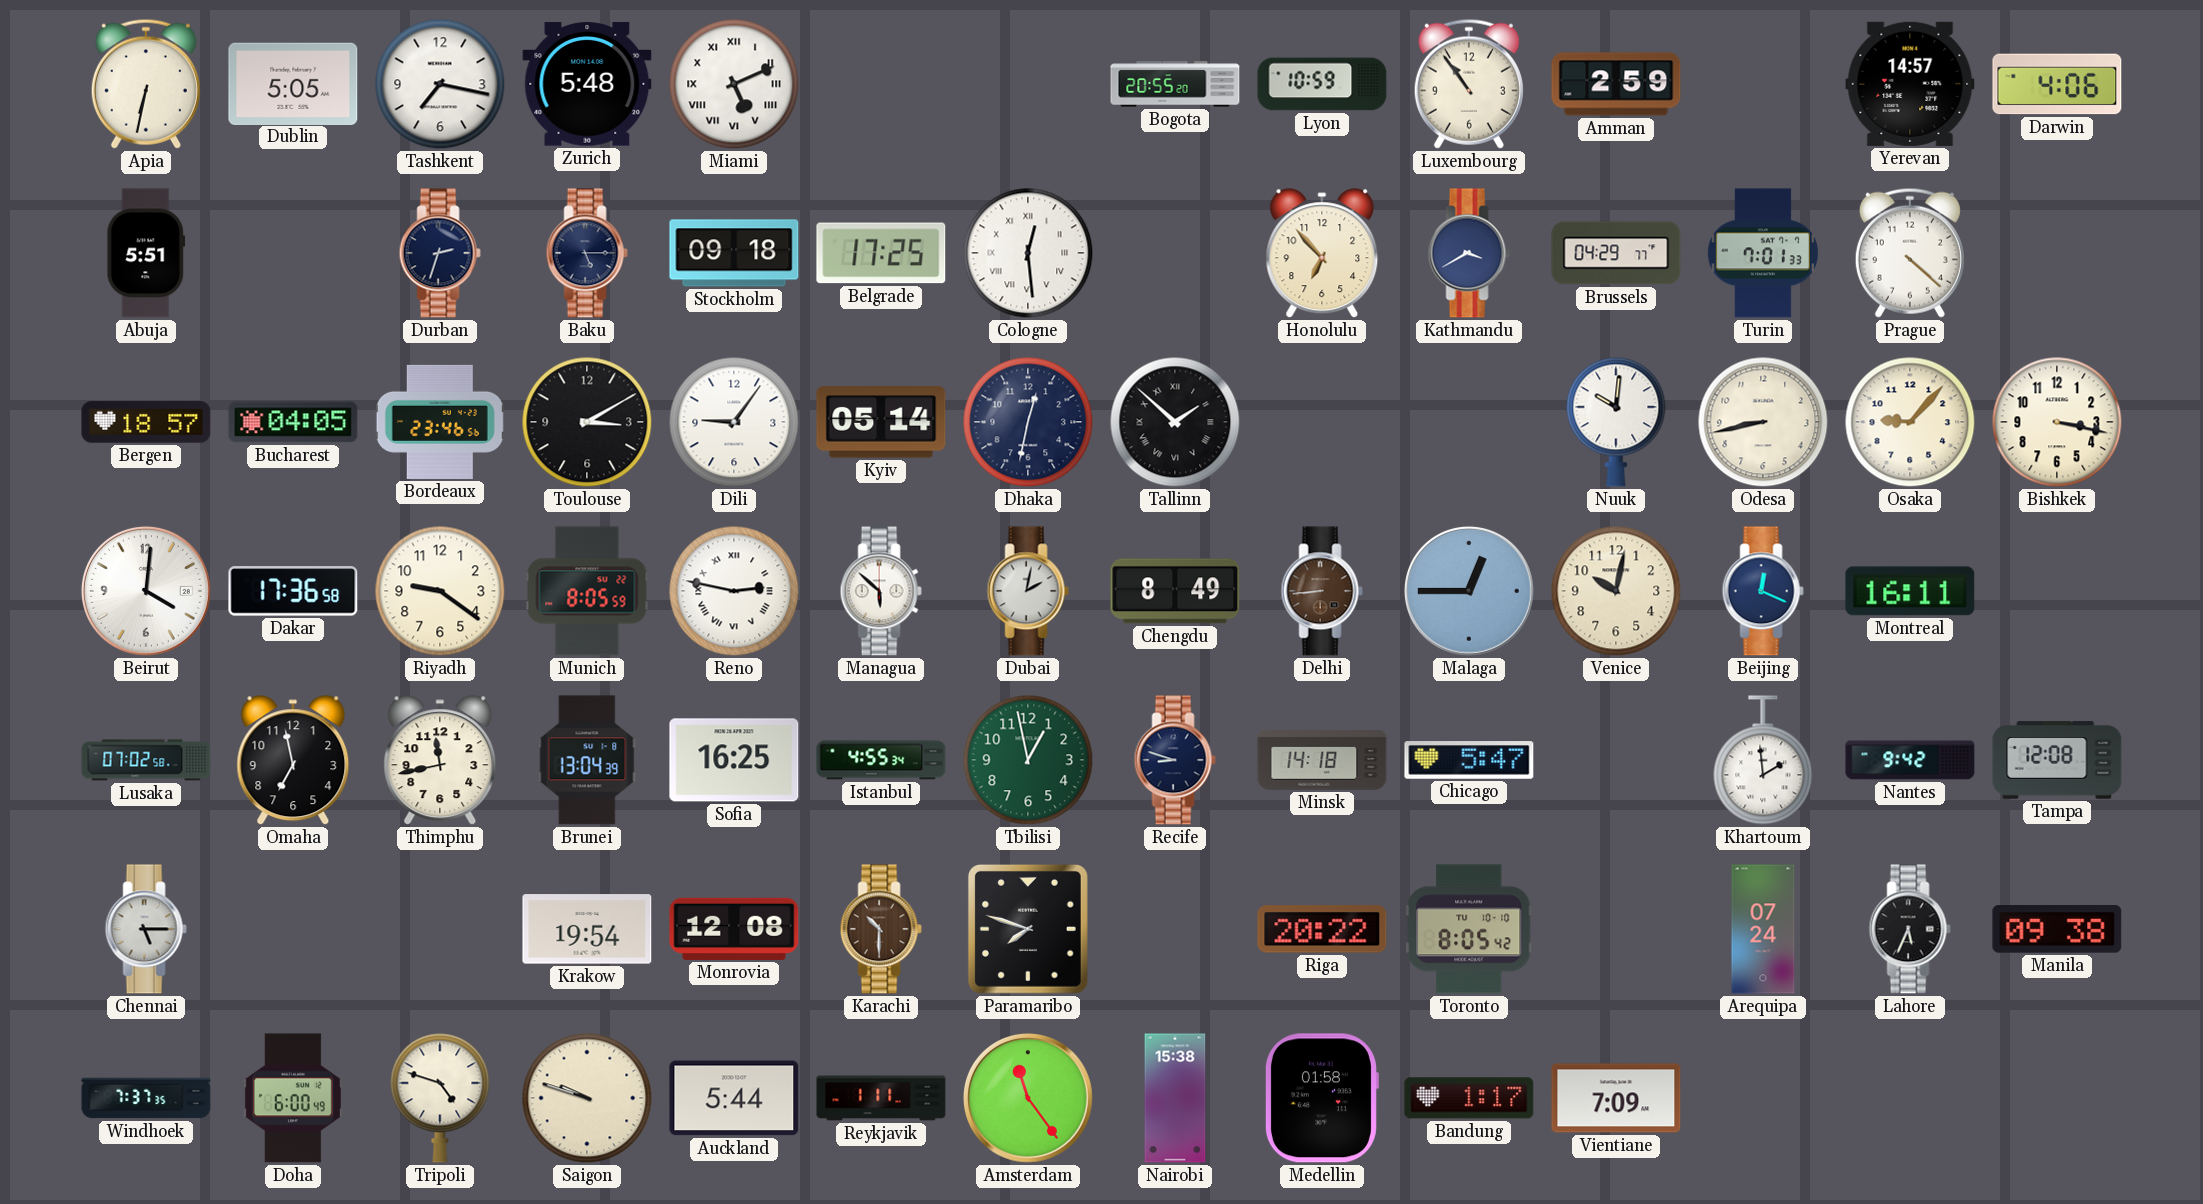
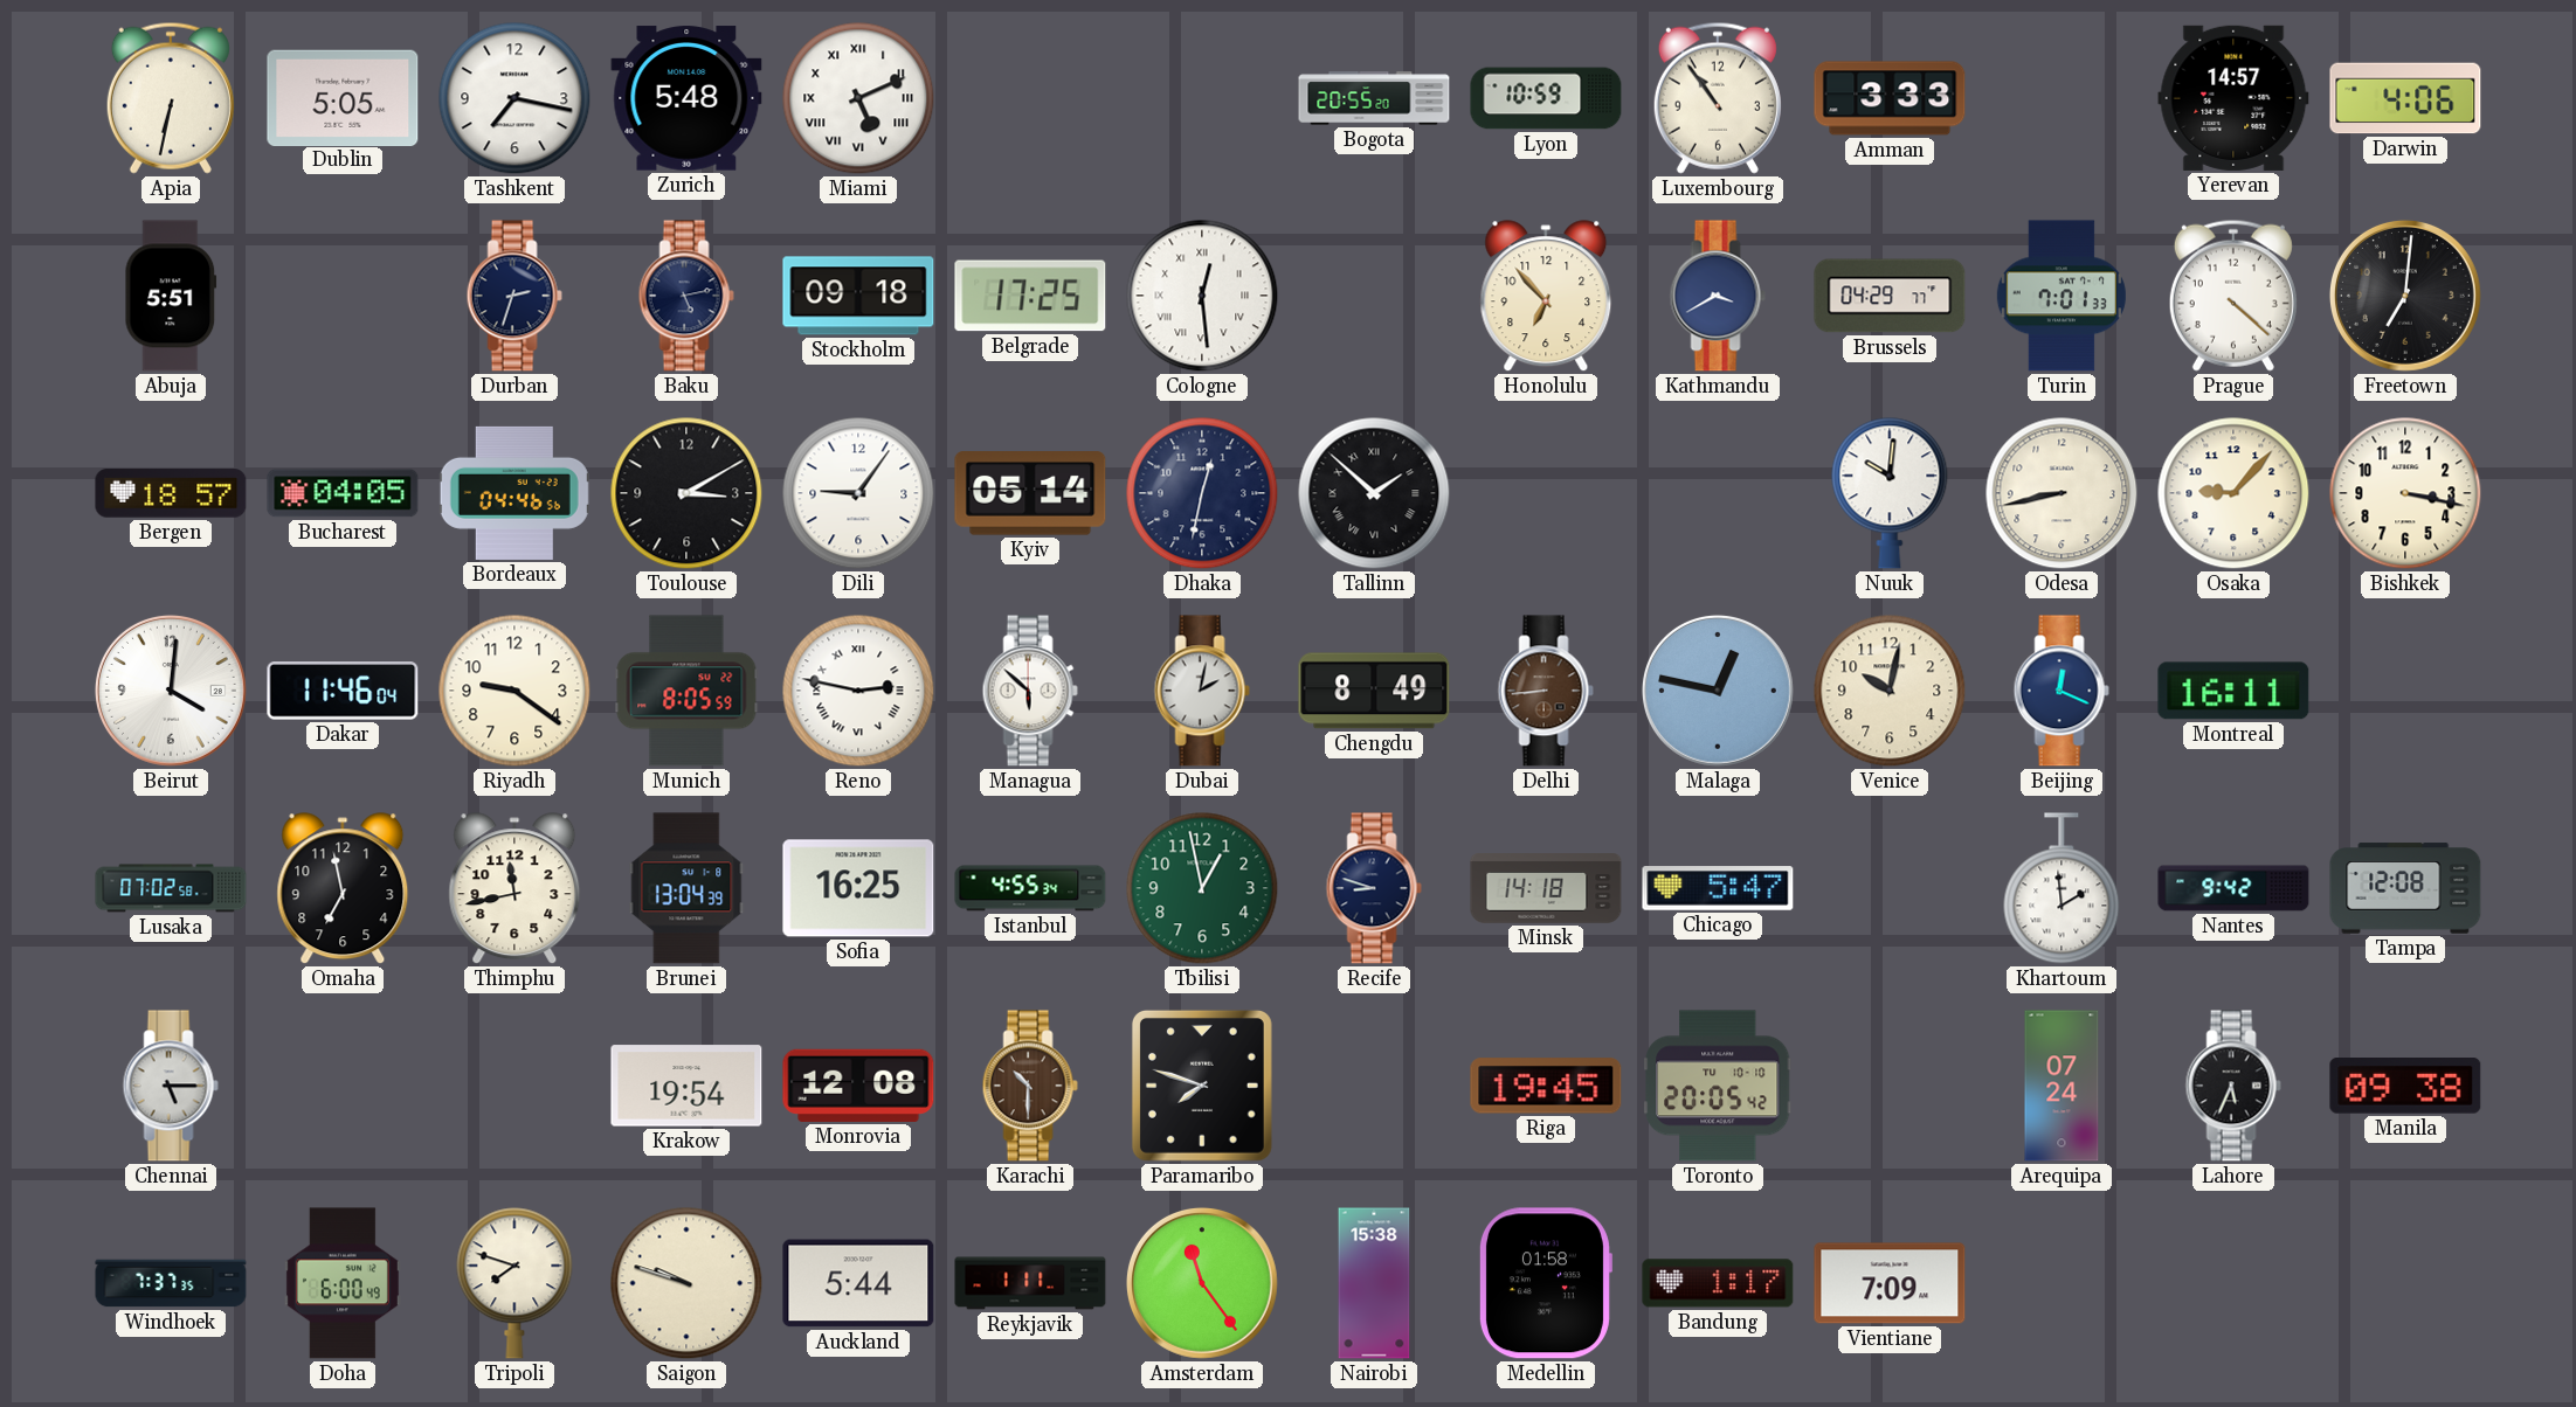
Amman: 2:59 -> 3:33 (1890, 98)
Baku: 5:15 -> 5:13 (686, 296)
Freetown: none -> 7:01 (2405, 296)
Bordeaux: 23:46 -> 04:46 (514, 493)
Dakar: 17:36 -> 11:46 (343, 691)
Malaga: 12:45 -> 12:47 (1718, 691)
Riga: 20:22 -> 19:45 (1546, 1086)
Toronto: 8:05 -> 20:05 (1718, 1086)
Tripoli: 4:48 -> 7:48 (514, 1283)
